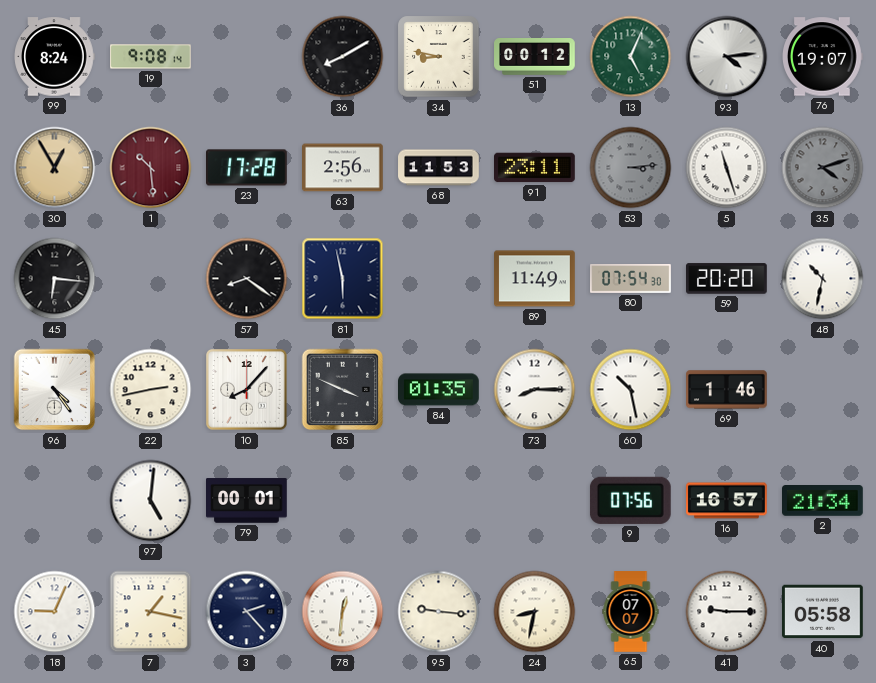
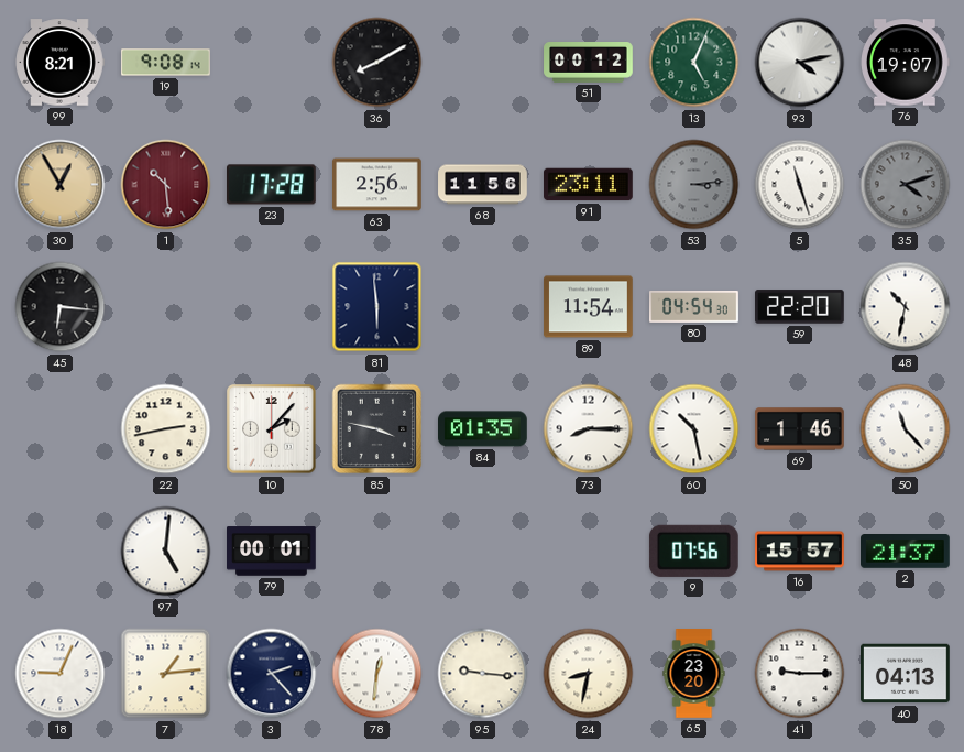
99: 8:24 -> 8:21 (59, 63)
34: 8:47 -> none (439, 57)
93: 4:14 -> 4:13 (800, 63)
68: 11:53 -> 11:56 (483, 185)
57: 8:21 -> none (247, 279)
81: 5:58 -> 5:59 (377, 307)
89: 11:49 -> 11:54 (589, 307)
80: 07:54 -> 04:54 (694, 307)
59: 20:20 -> 22:20 (800, 307)
96: 4:24 -> none (55, 390)
10: 8:07 -> 2:07 (272, 429)
85: 3:49 -> 3:47 (377, 429)
50: none -> 11:23 (906, 429)
16: 16:57 -> 15:57 (800, 552)
2: 21:34 -> 21:37 (906, 552)
7: 1:17 -> 1:14 (166, 674)
65: 07:07 -> 23:20 (694, 674)
40: 05:58 -> 04:13 (906, 674)
